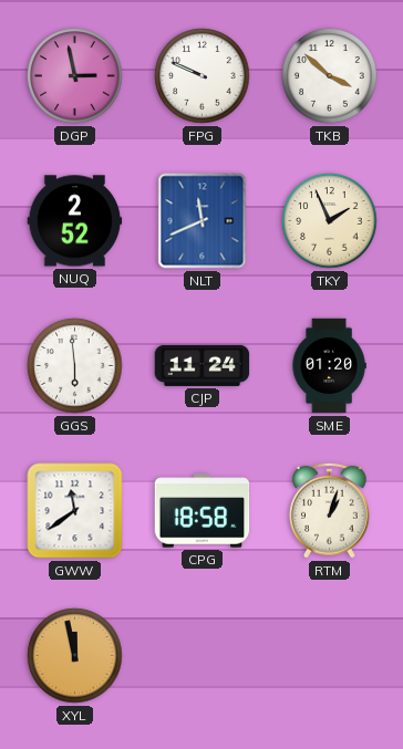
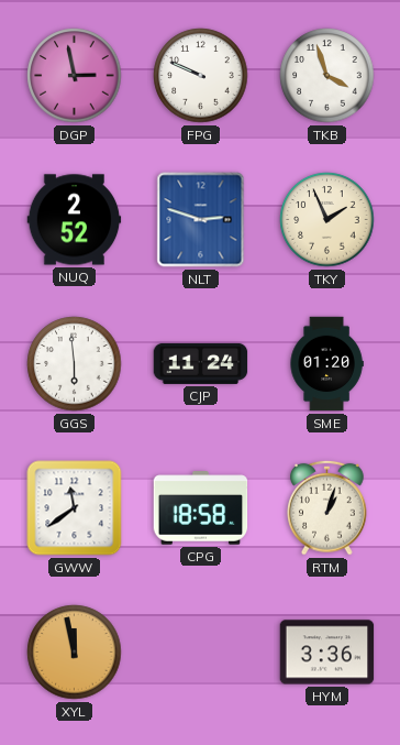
TKB: 3:52 -> 3:57 (327, 76)
NLT: 11:41 -> 2:48 (201, 220)
HYM: none -> 3:36 (327, 653)
